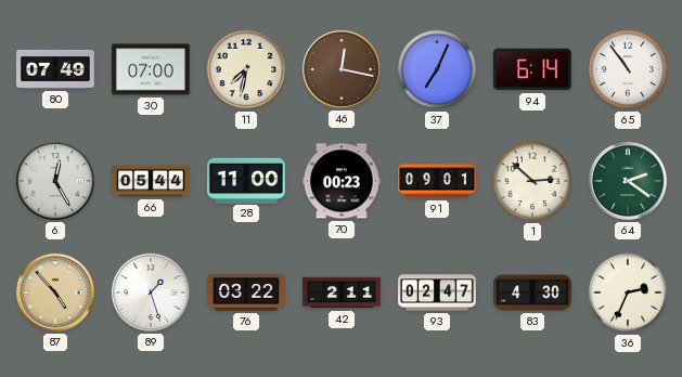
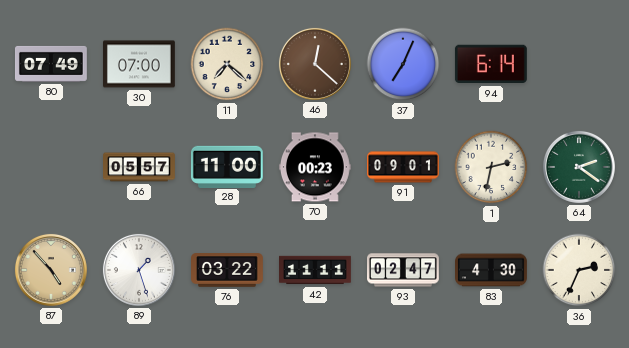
11: 7:32 -> 7:22 (227, 64)
46: 12:17 -> 12:22 (315, 64)
65: 10:54 -> none (628, 69)
6: 12:25 -> none (55, 181)
66: 05:44 -> 05:57 (140, 167)
1: 2:52 -> 2:32 (491, 167)
42: 2:11 -> 11:11 (316, 270)
